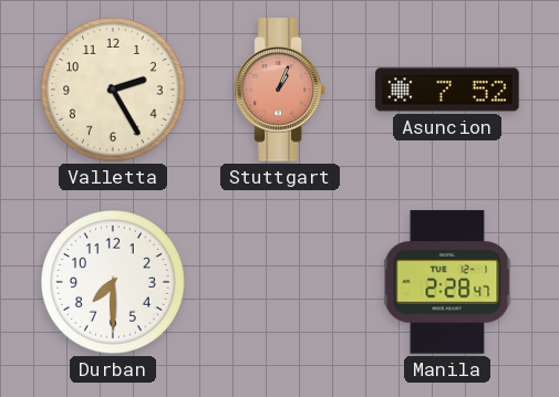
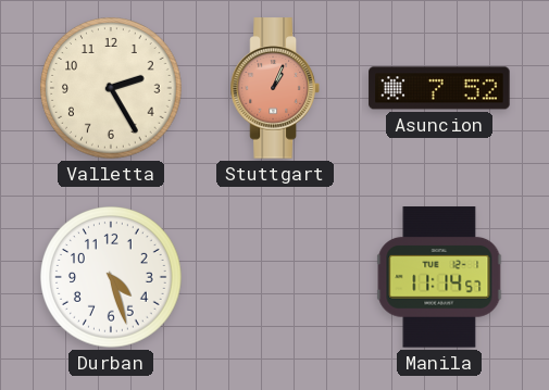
Durban: 7:30 -> 4:27 (111, 277)
Manila: 2:28 -> 11:14 (439, 277)
